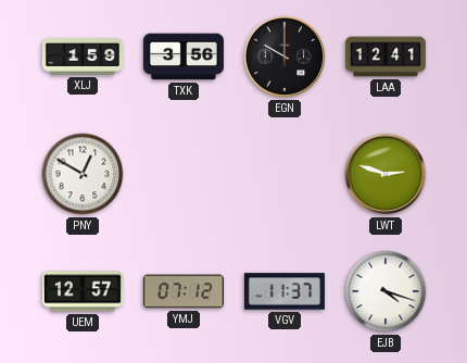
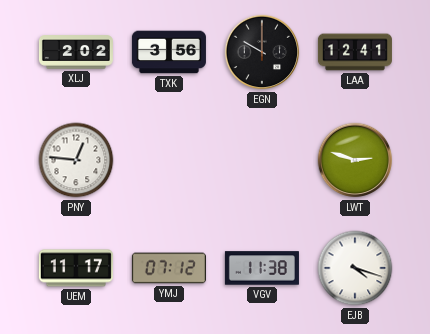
XLJ: 1:59 -> 2:02 (76, 52)
PNY: 12:50 -> 12:46 (76, 160)
UEM: 12:57 -> 11:17 (76, 268)
VGV: 11:37 -> 11:38 (262, 268)
